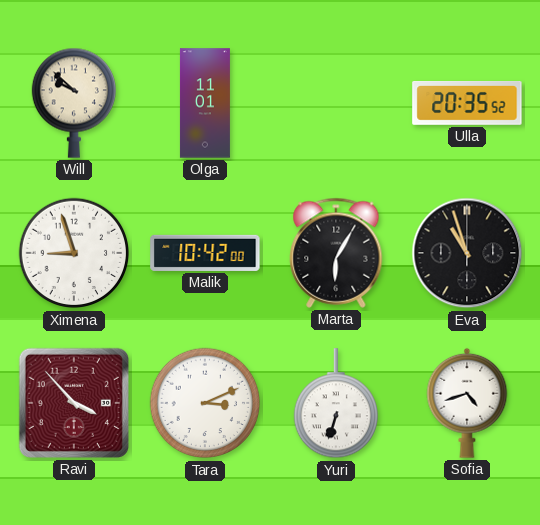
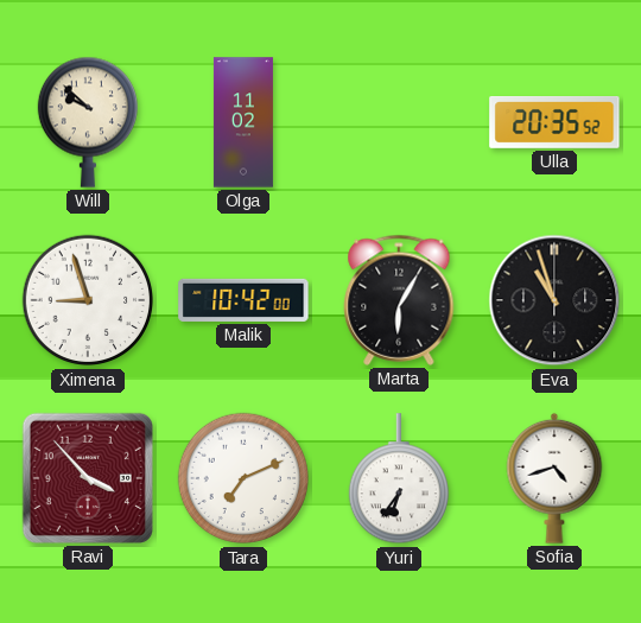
Olga: 11:01 -> 11:02 (243, 122)
Tara: 3:11 -> 7:11 (243, 478)
Yuri: 6:33 -> 6:36 (398, 479)
